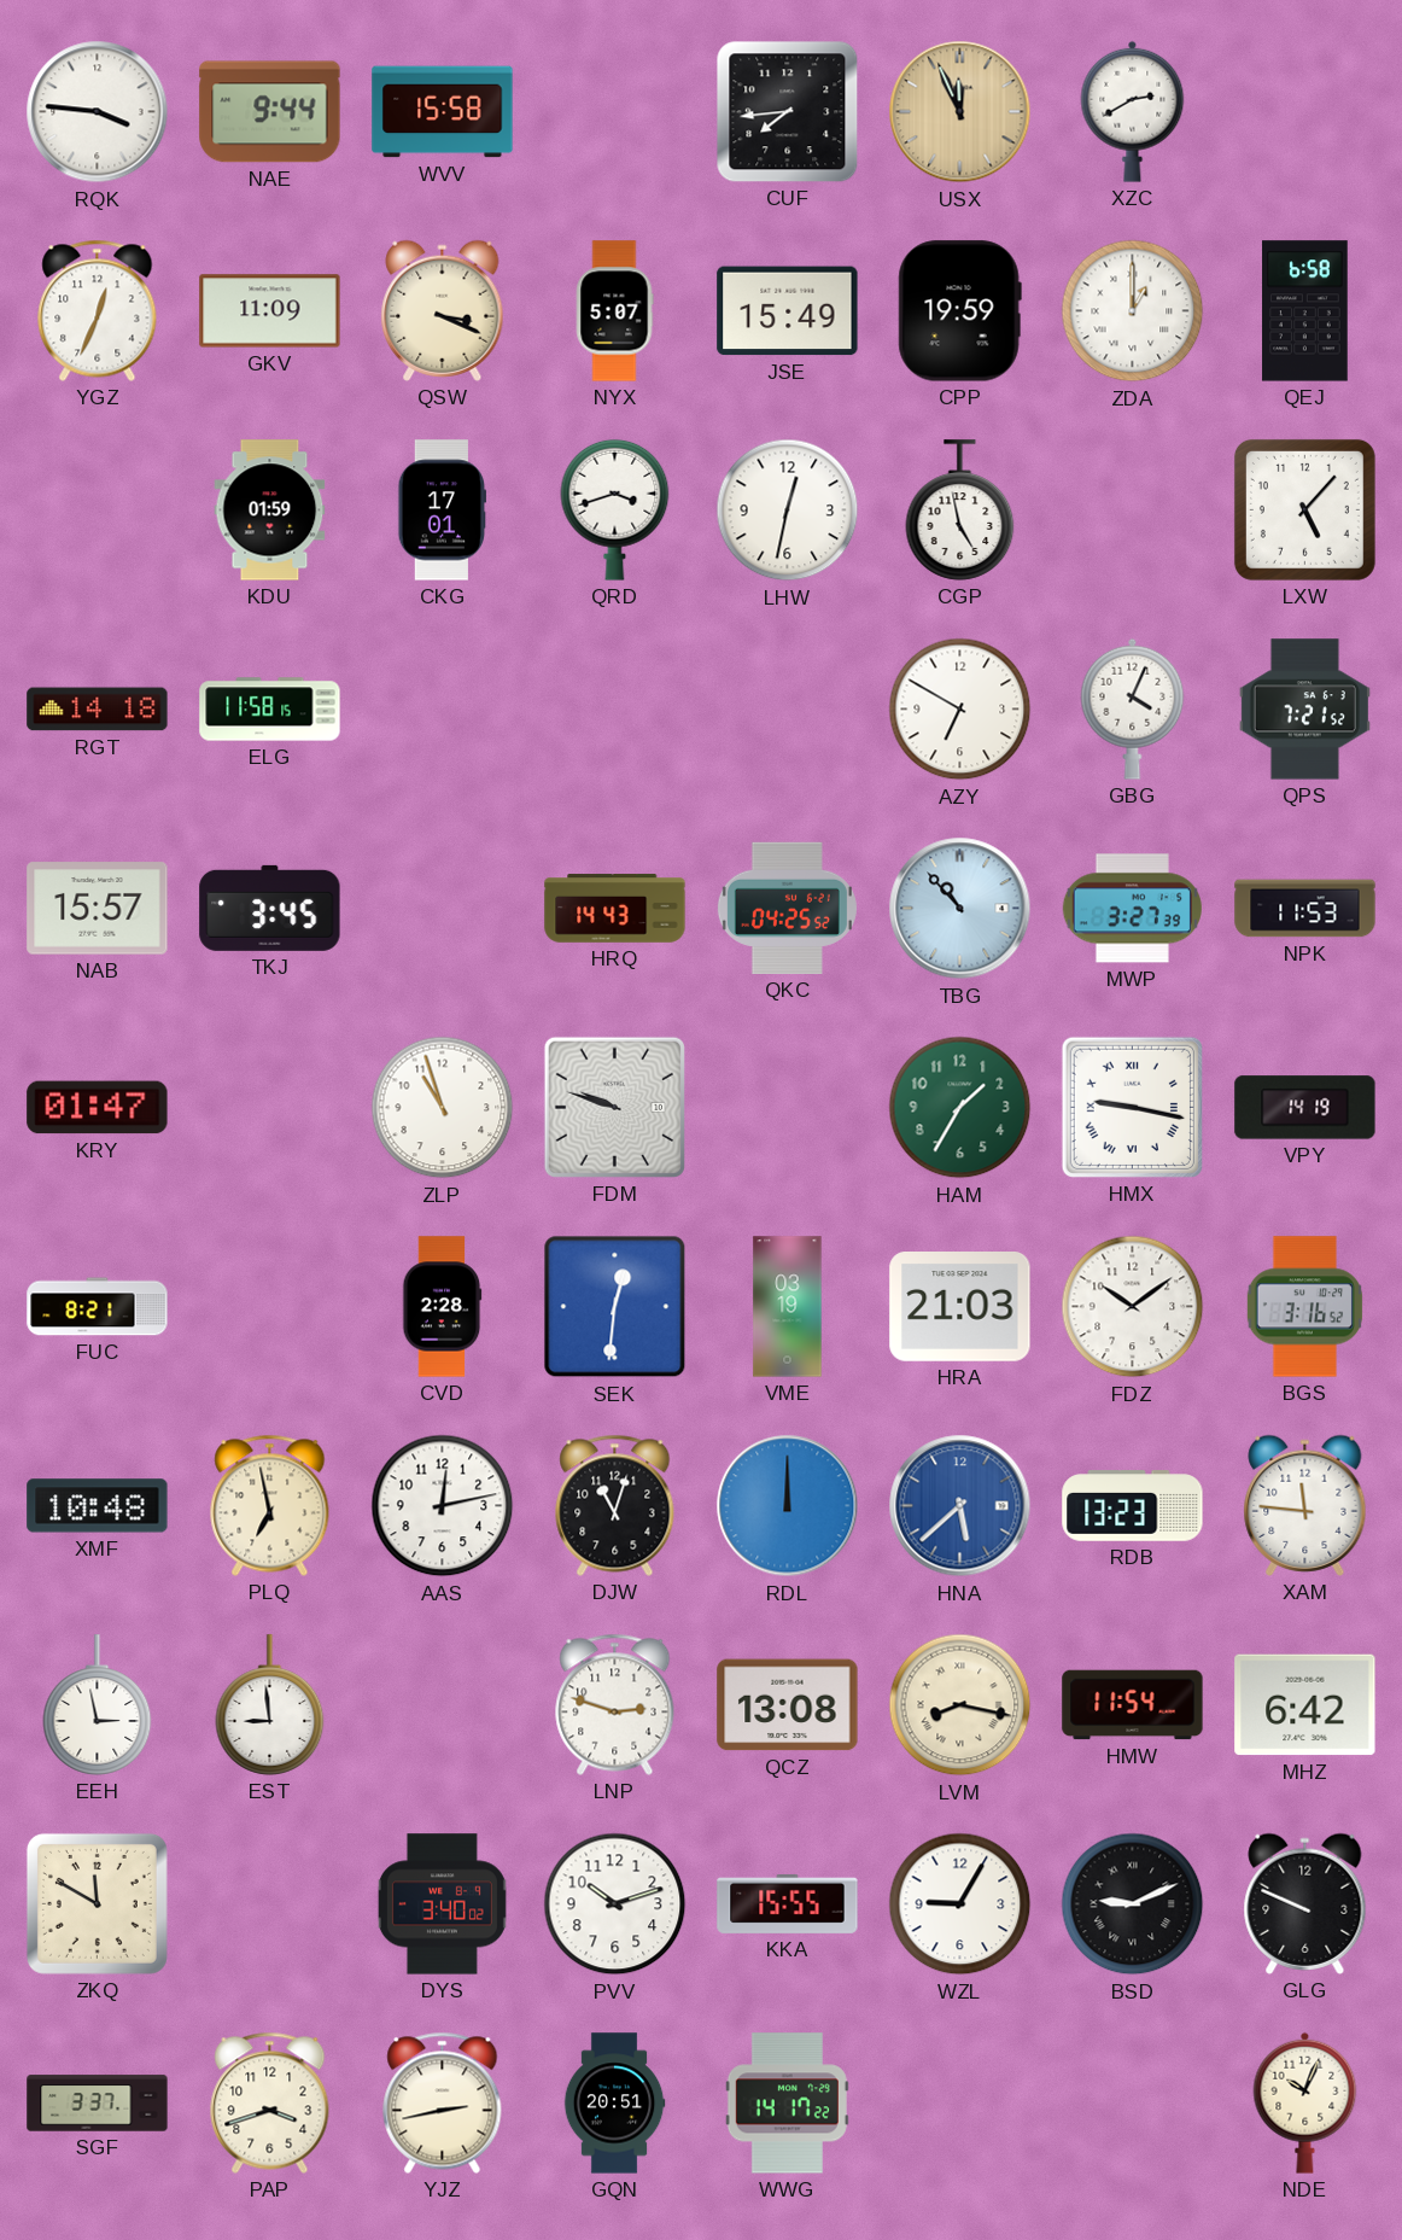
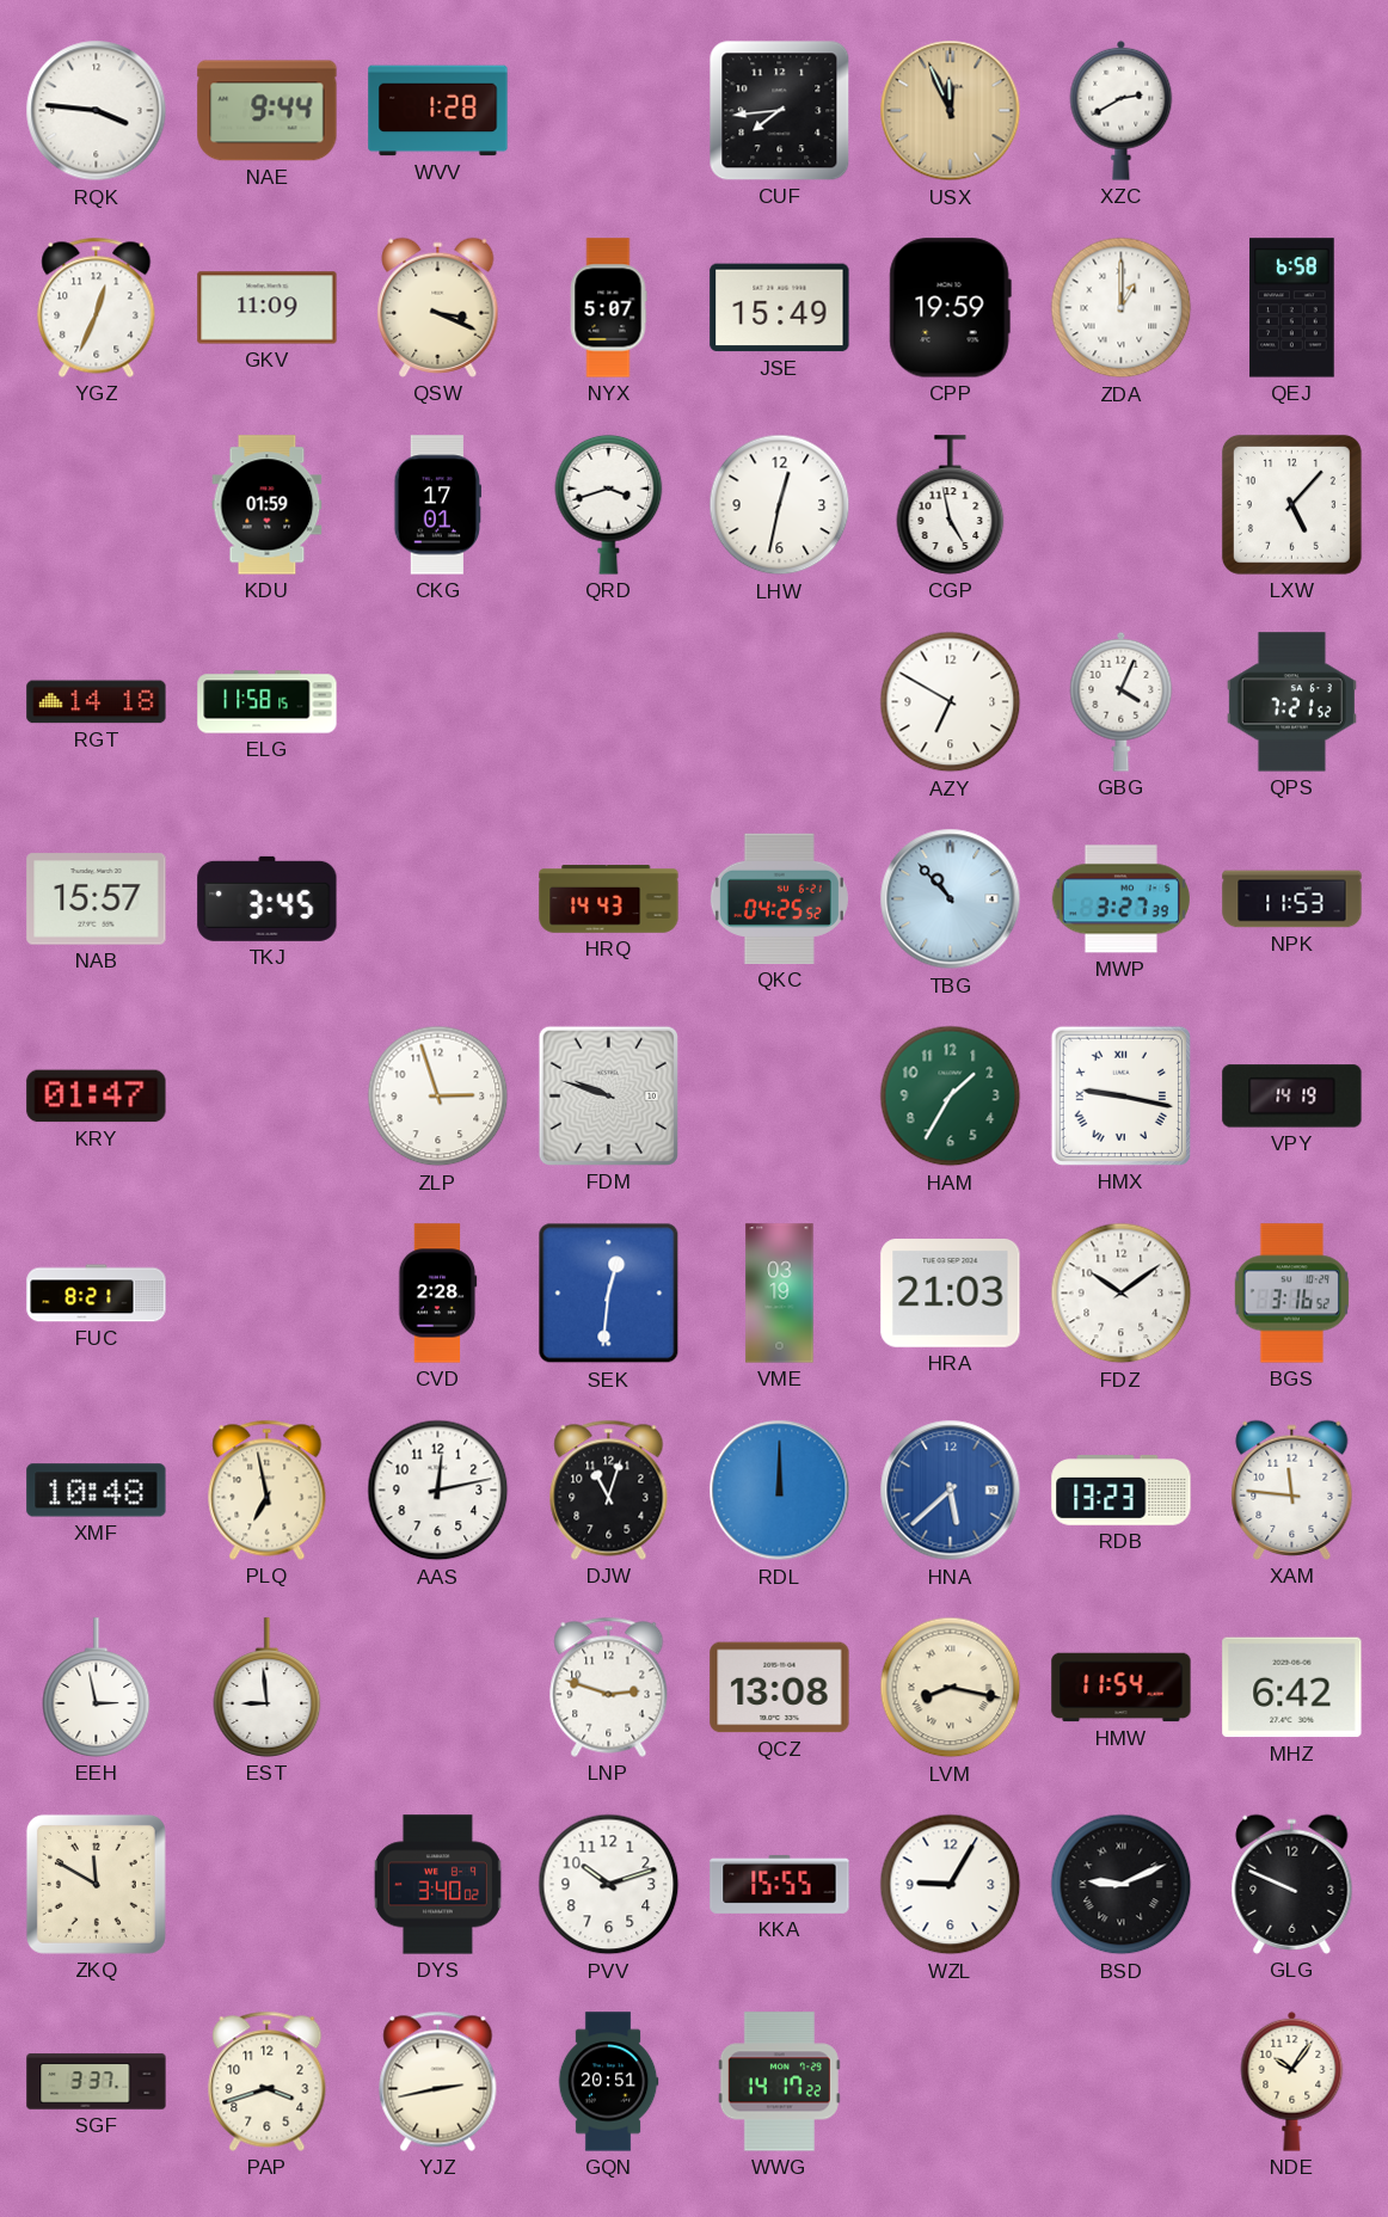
WVV: 15:58 -> 1:28 (438, 111)
ZLP: 10:57 -> 2:57 (438, 1097)
NDE: 10:04 -> 10:06 (1292, 2081)
